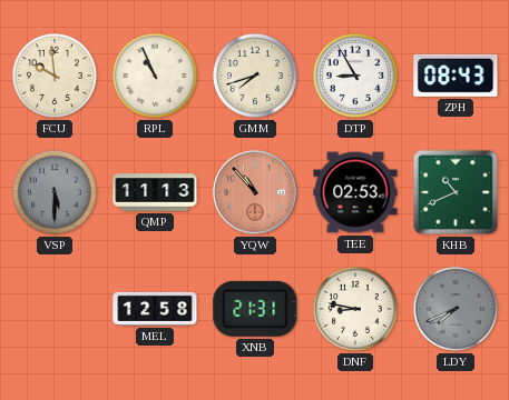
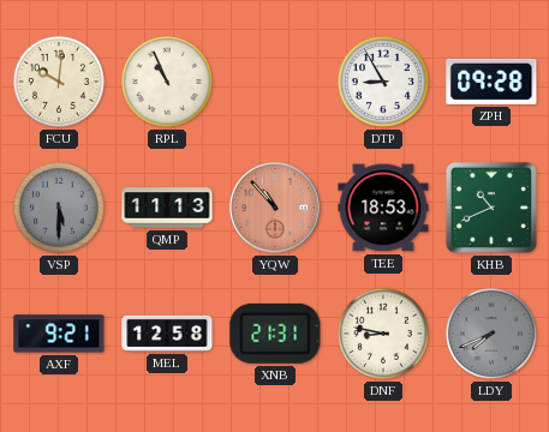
FCU: 9:59 -> 10:01 (59, 82)
GMM: 7:42 -> none (255, 76)
ZPH: 08:43 -> 09:28 (491, 82)
TEE: 02:53 -> 18:53 (383, 208)
AXF: none -> 9:21 (59, 334)
